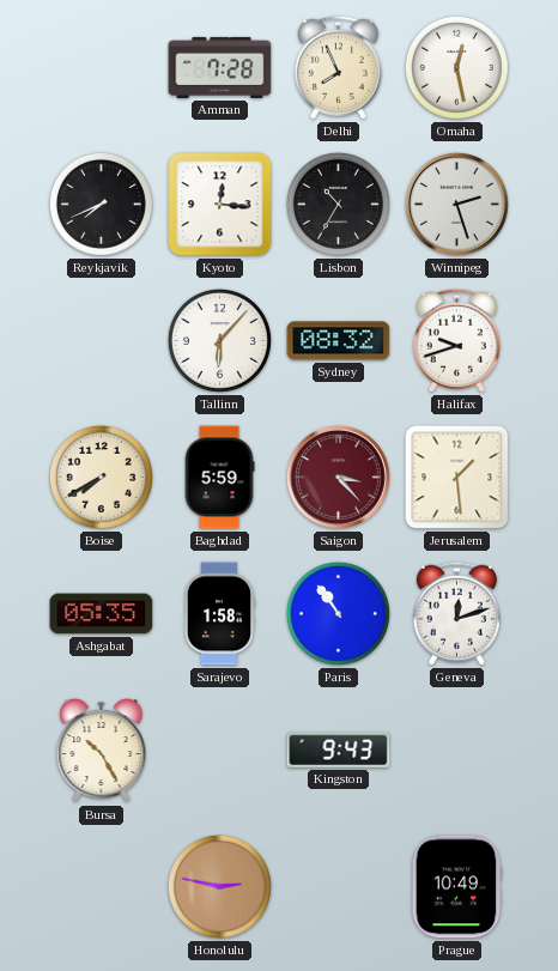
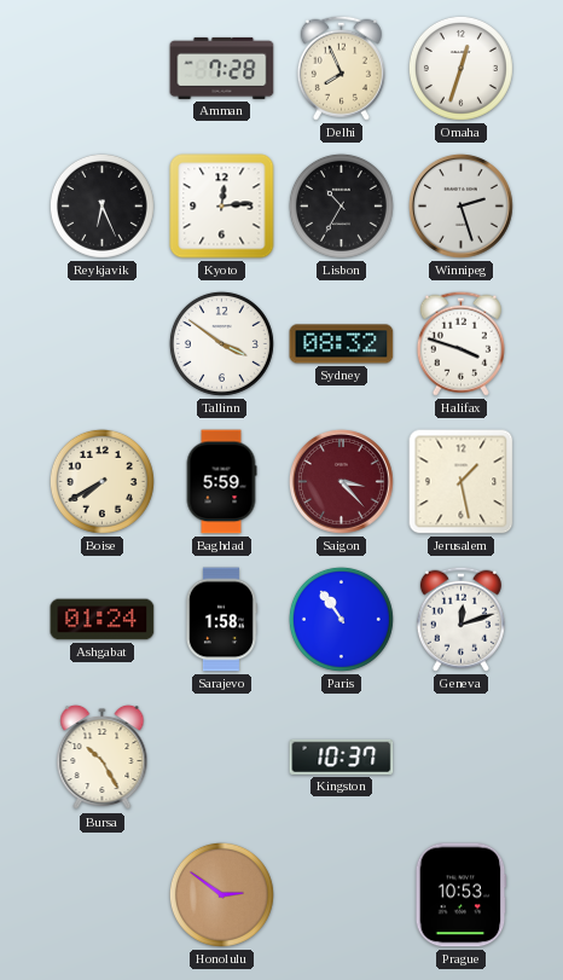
Omaha: 12:28 -> 12:33 (460, 68)
Reykjavik: 7:41 -> 6:26 (101, 205)
Kyoto: 12:16 -> 12:14 (222, 207)
Tallinn: 6:07 -> 3:51 (221, 343)
Halifax: 9:42 -> 3:48 (460, 343)
Jerusalem: 1:29 -> 1:28 (462, 482)
Ashgabat: 05:35 -> 01:24 (103, 620)
Kingston: 9:43 -> 10:37 (342, 756)
Honolulu: 2:47 -> 2:51 (221, 894)
Prague: 10:49 -> 10:53 (462, 895)
